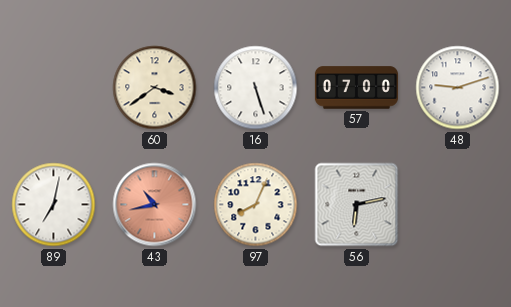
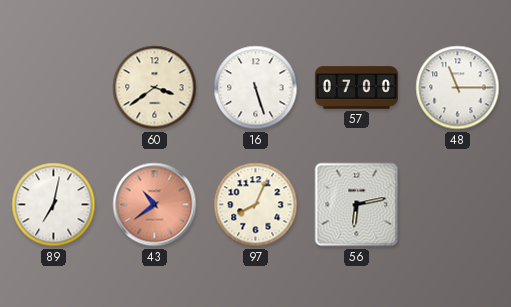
48: 9:12 -> 11:15 (458, 88)
43: 10:43 -> 10:39 (155, 205)
